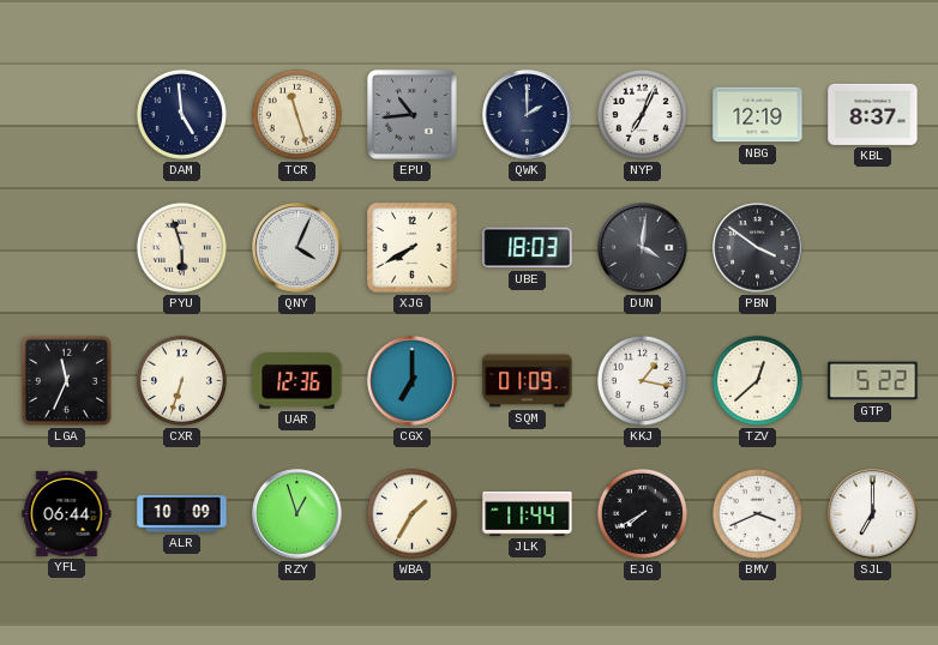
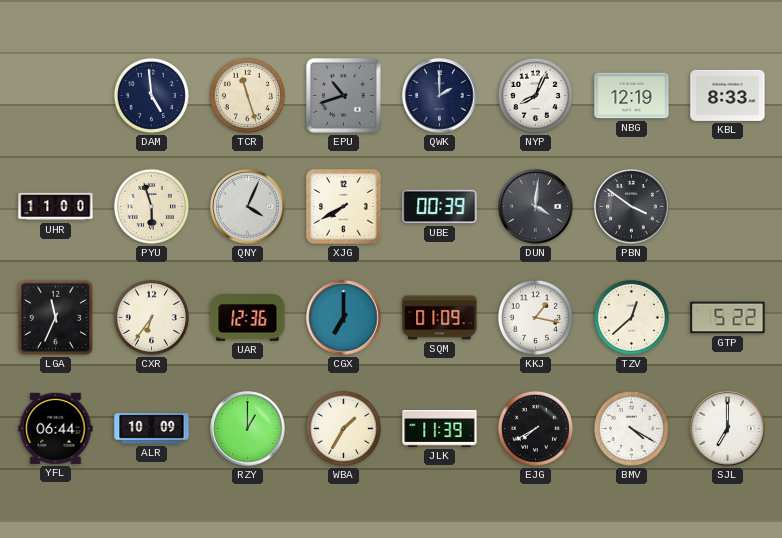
EPU: 10:44 -> 10:42 (344, 96)
NYP: 7:04 -> 8:04 (535, 95)
KBL: 8:37 -> 8:33 (728, 95)
UHR: none -> 11:00 (56, 207)
UBE: 18:03 -> 00:39 (440, 207)
CXR: 6:33 -> 6:36 (151, 317)
RZY: 12:57 -> 1:00 (248, 429)
JLK: 11:44 -> 11:39 (440, 428)
BMV: 3:41 -> 4:20 (631, 428)
